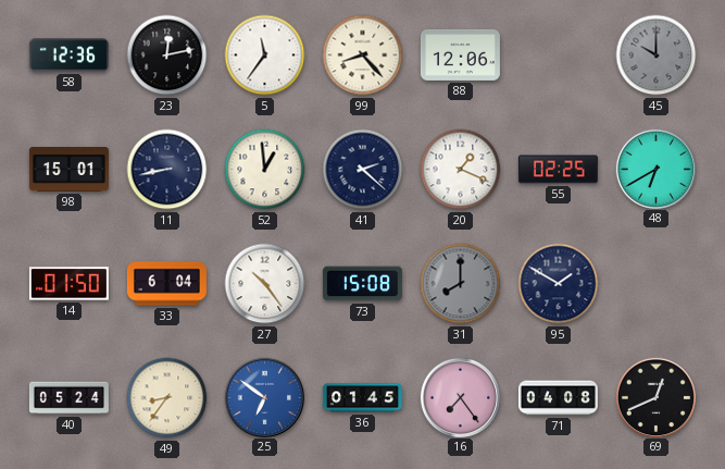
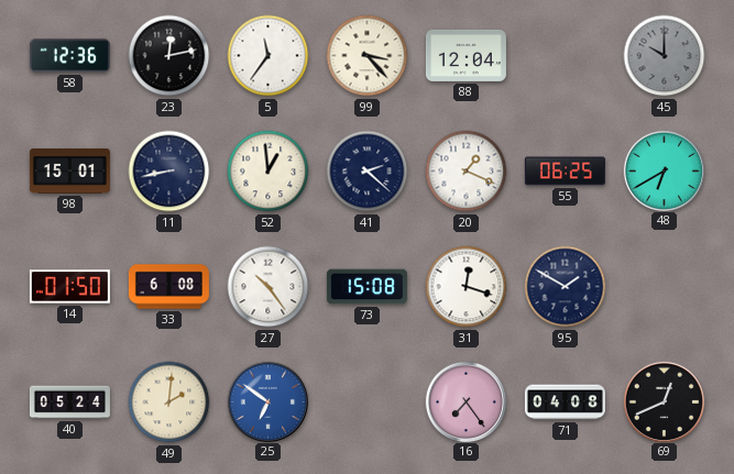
99: 8:23 -> 3:23 (368, 56)
88: 12:06 -> 12:04 (465, 55)
55: 02:25 -> 06:25 (565, 172)
33: 6:04 -> 6:08 (168, 287)
31: 8:00 -> 12:18 (467, 287)
31 dial: grey -> white (467, 287)
49: 8:36 -> 2:01 (169, 403)
36: 01:45 -> none (362, 398)
